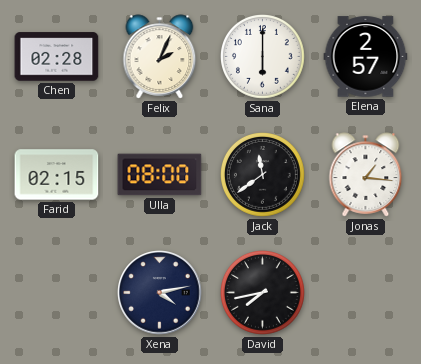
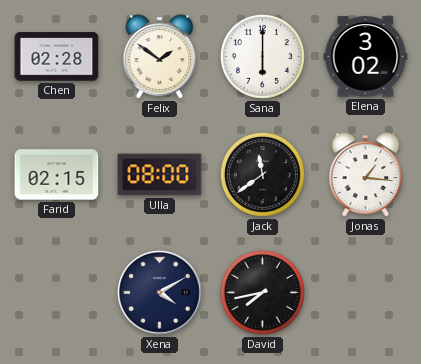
Felix: 2:04 -> 1:51 (160, 57)
Elena: 2:57 -> 3:02 (366, 57)
Xena: 4:13 -> 4:10 (160, 293)
